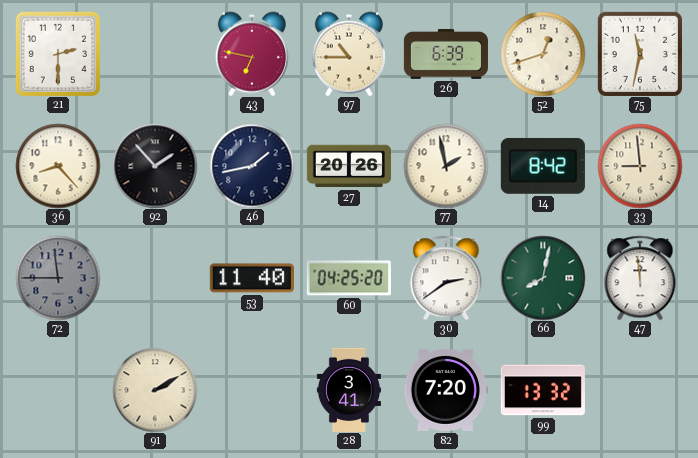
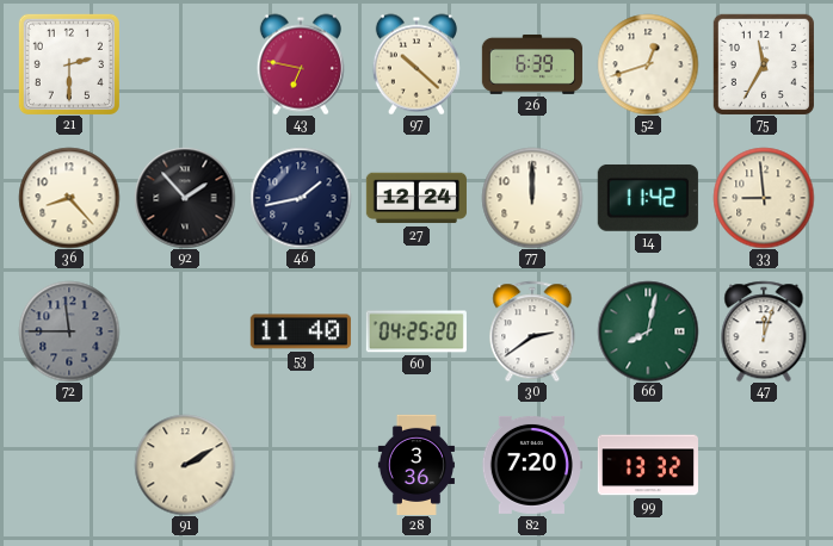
97: 10:45 -> 10:22 (416, 64)
75: 11:32 -> 11:35 (764, 64)
27: 20:26 -> 12:24 (416, 198)
77: 1:58 -> 12:00 (532, 198)
14: 8:42 -> 11:42 (648, 198)
47: 11:59 -> 12:03 (764, 331)
28: 3:41 -> 3:36 (416, 464)
